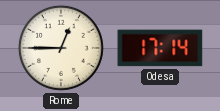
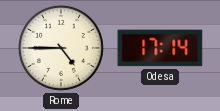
Rome: 12:45 -> 4:45 (61, 48)
